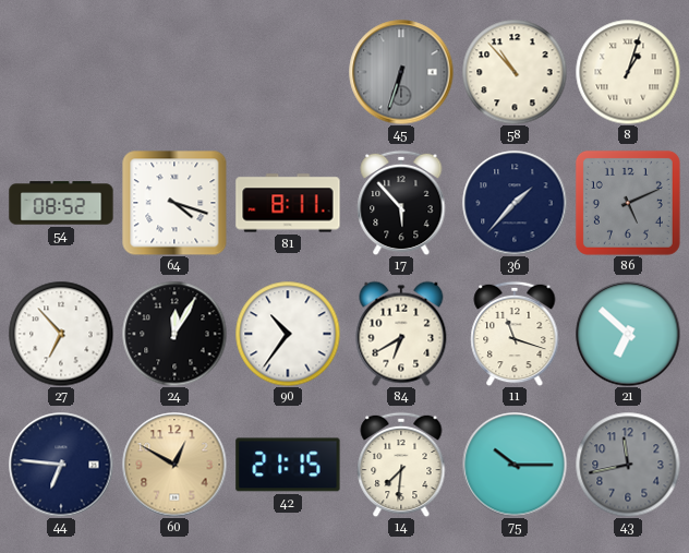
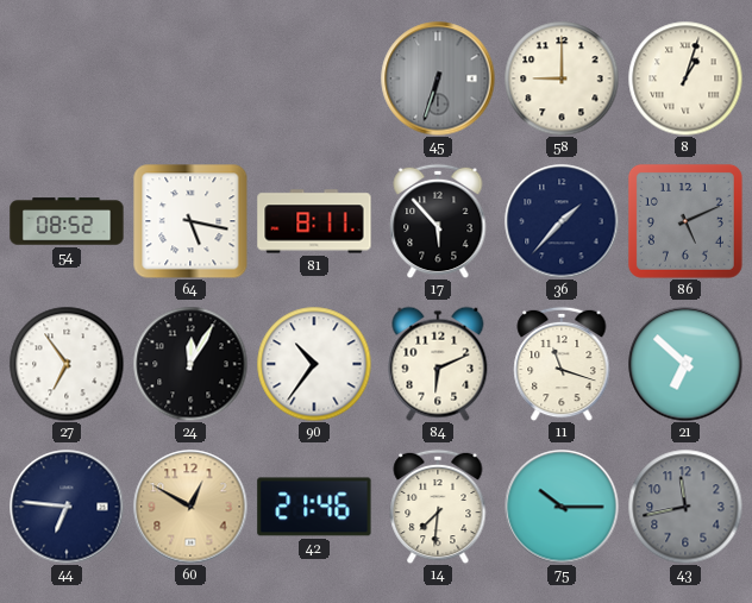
58: 10:53 -> 9:00 (562, 78)
64: 4:18 -> 5:17 (190, 221)
27: 6:53 -> 6:54 (67, 364)
84: 6:40 -> 6:11 (438, 364)
42: 21:15 -> 21:46 (314, 507)
